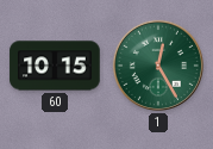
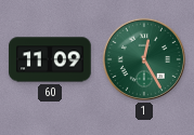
60: 10:15 -> 11:09 (50, 59)
